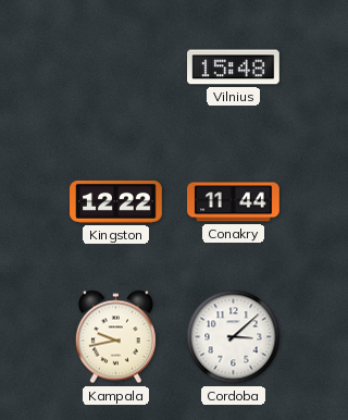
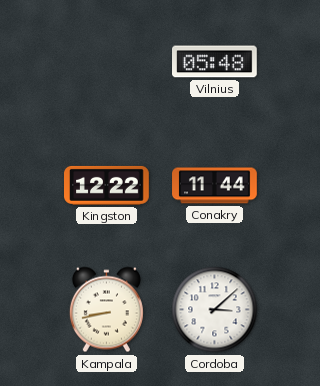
Vilnius: 15:48 -> 05:48 (215, 62)
Kampala: 9:43 -> 8:43 (106, 310)
